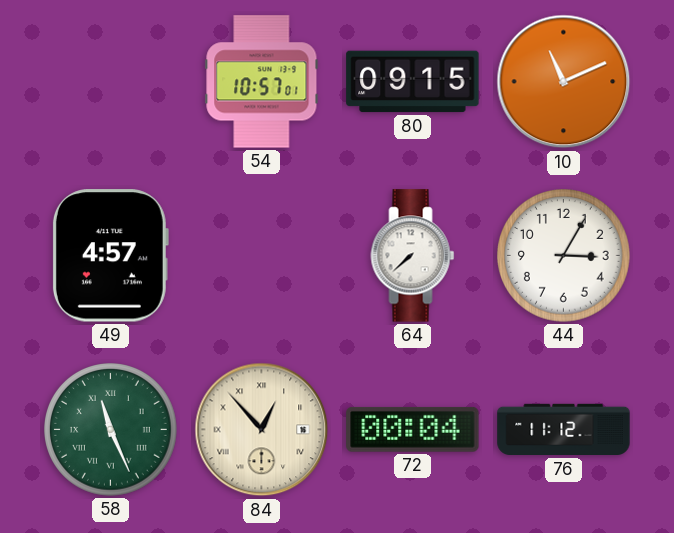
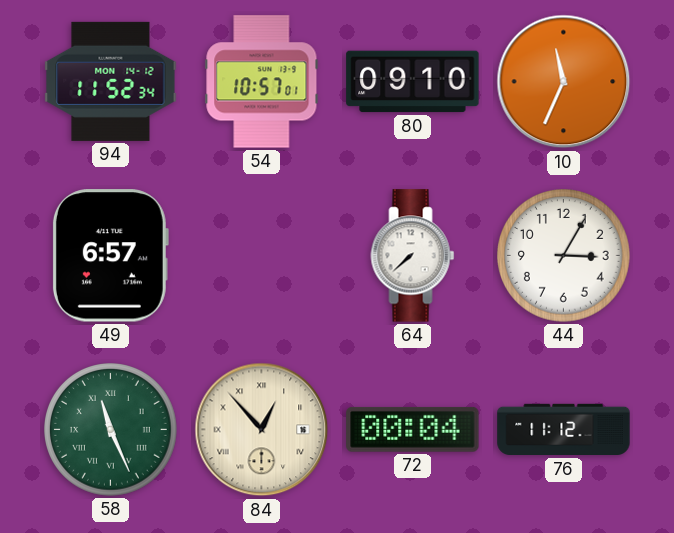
94: none -> 11:52 (111, 81)
80: 09:15 -> 09:10 (413, 82)
10: 11:11 -> 11:34 (564, 82)
49: 4:57 -> 6:57 (110, 256)
